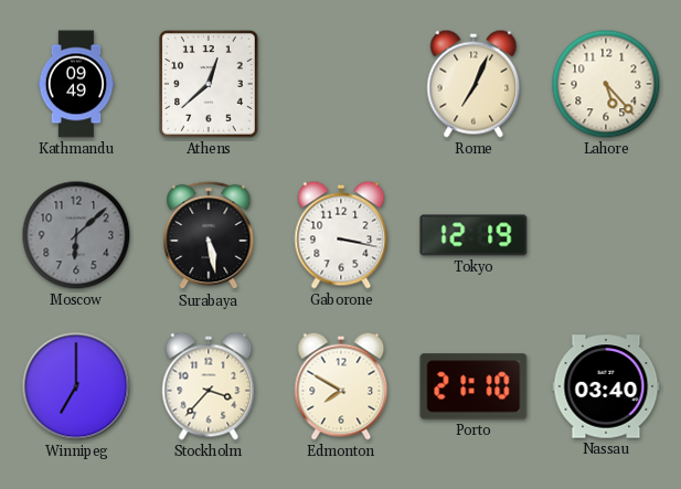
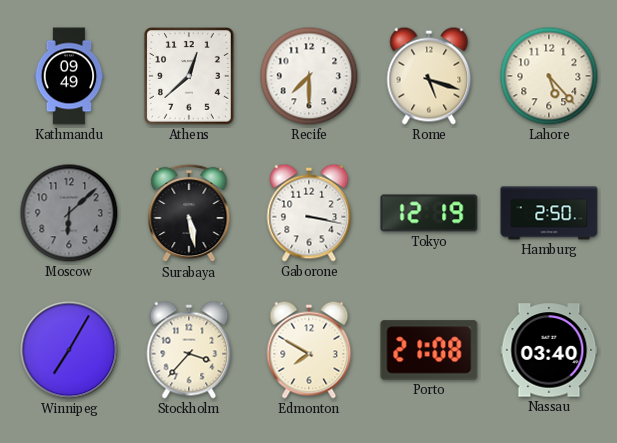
Recife: none -> 7:30 (309, 76)
Rome: 7:04 -> 5:18 (429, 76)
Hamburg: none -> 2:50 (549, 213)
Winnipeg: 7:00 -> 7:05 (69, 350)
Porto: 21:10 -> 21:08 (429, 350)
